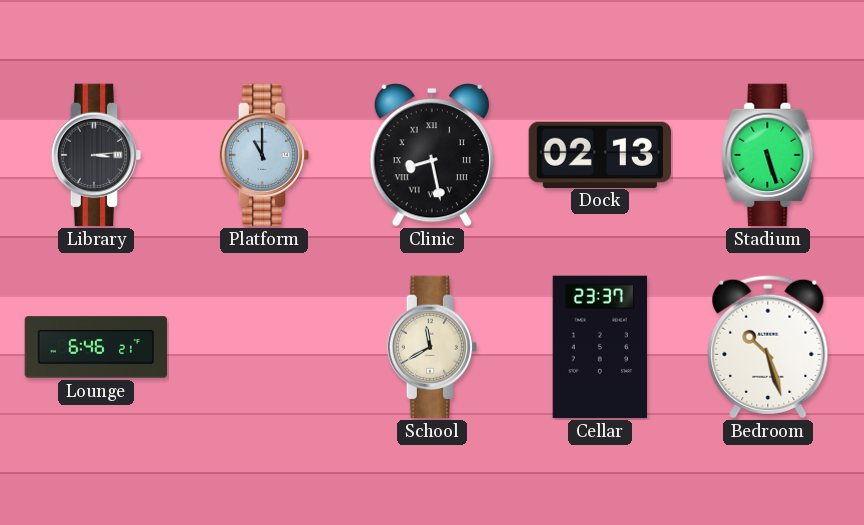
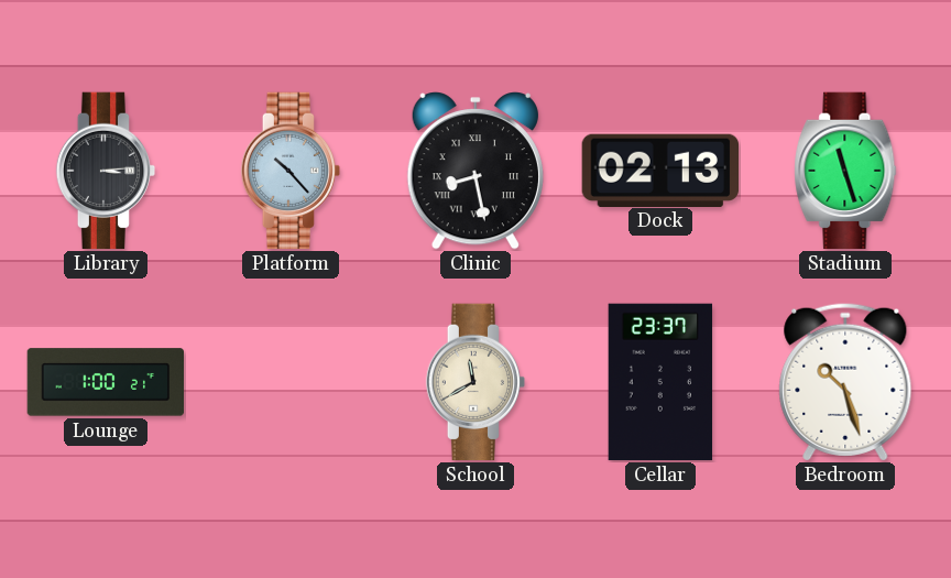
Platform: 11:00 -> 10:23 (291, 171)
Stadium: 5:27 -> 11:27 (845, 171)
Lounge: 6:46 -> 1:00 (106, 382)
